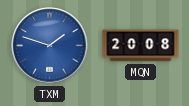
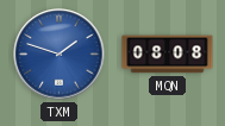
MQN: 20:08 -> 08:08 (168, 55)
